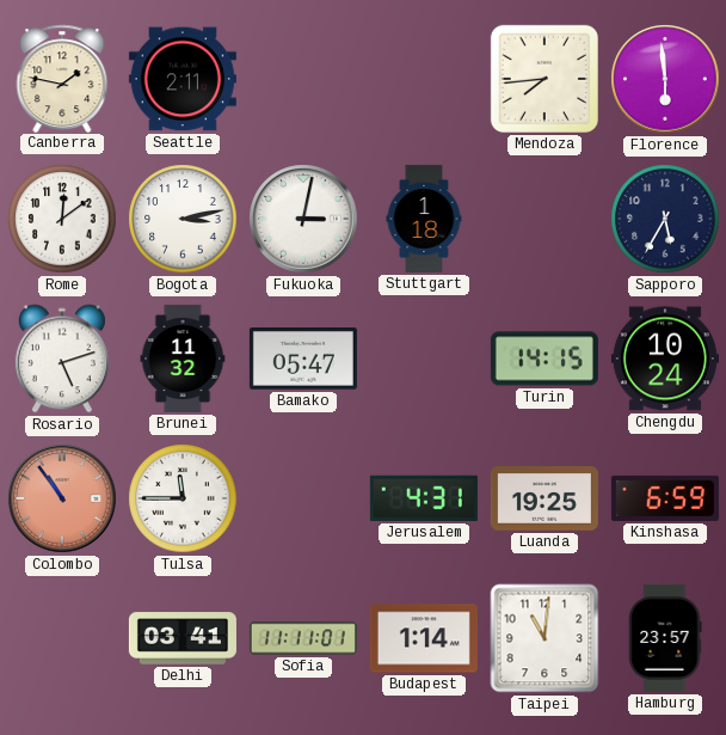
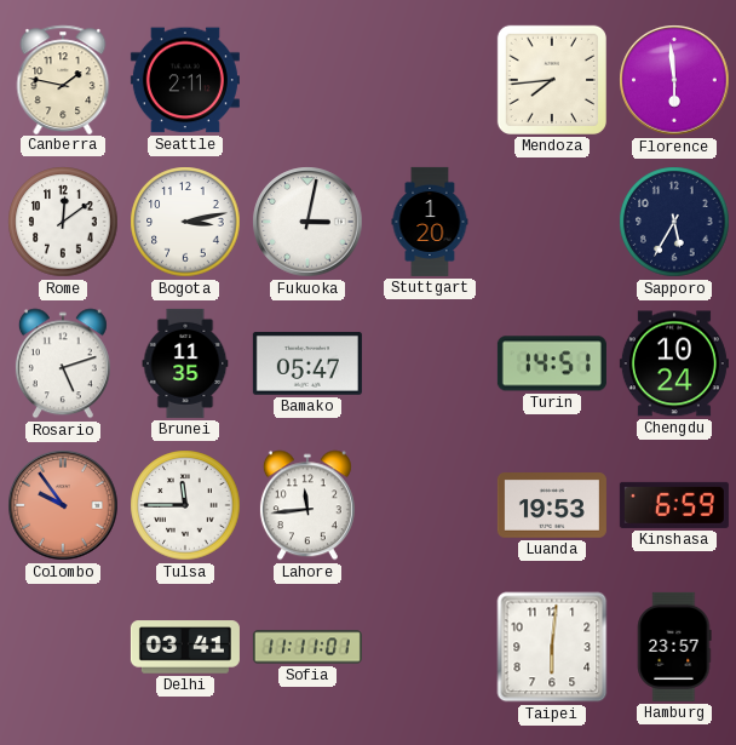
Stuttgart: 1:18 -> 1:20 (430, 222)
Brunei: 11:32 -> 11:35 (185, 363)
Turin: 14:15 -> 14:51 (552, 363)
Colombo: 10:54 -> 9:54 (63, 505)
Lahore: none -> 11:44 (307, 505)
Jerusalem: 4:31 -> none (424, 498)
Luanda: 19:25 -> 19:53 (552, 505)
Budapest: 1:14 -> none (424, 638)
Taipei: 11:01 -> 6:01 (552, 647)
